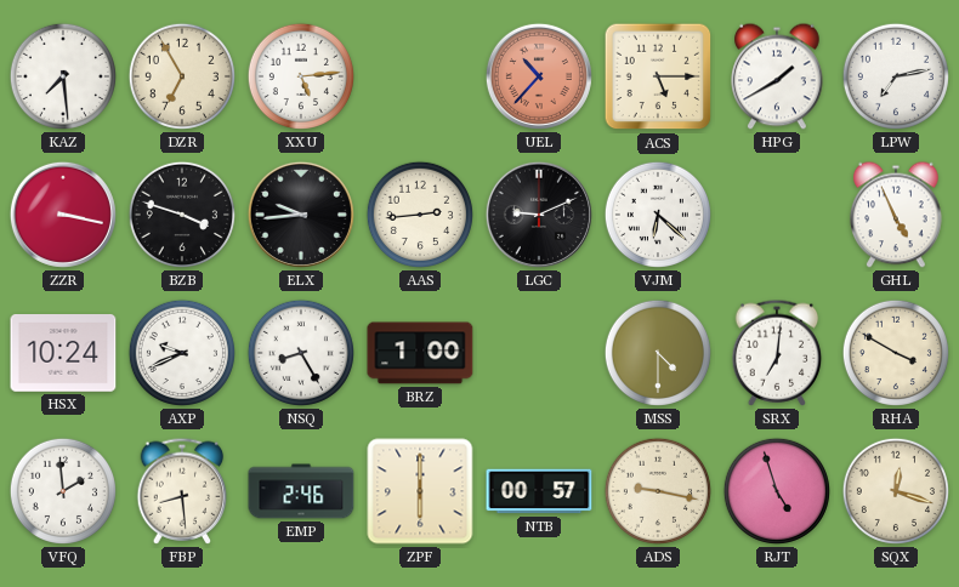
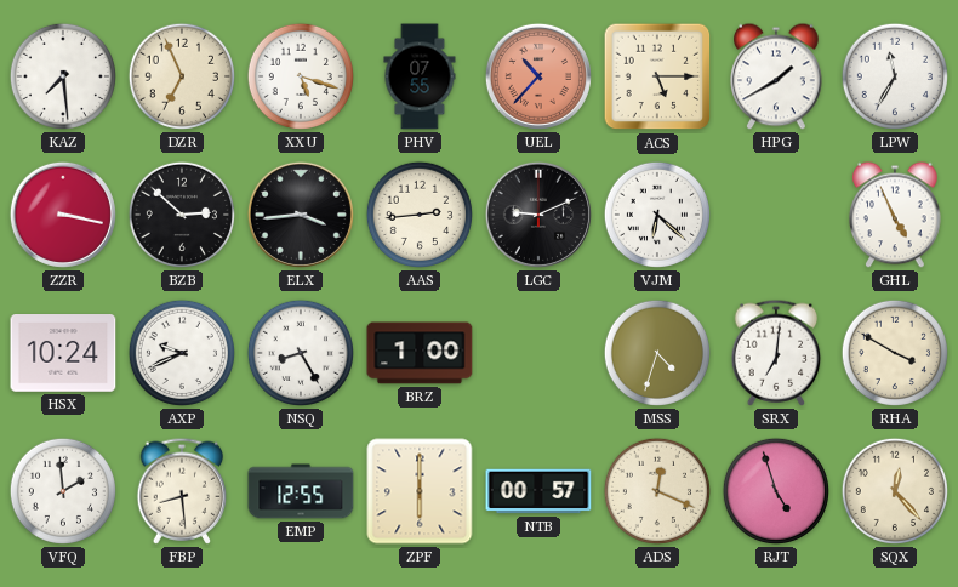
DZR: 6:55 -> 6:56 (182, 76)
XXU: 5:14 -> 5:18 (301, 76)
PHV: none -> 07:55 (420, 76)
LPW: 7:13 -> 11:35 (895, 76)
BZB: 3:48 -> 2:52 (182, 215)
ELX: 9:44 -> 3:44 (301, 215)
MSS: 4:30 -> 4:33 (657, 353)
EMP: 2:46 -> 12:55 (301, 491)
ADS: 9:17 -> 12:19 (657, 491)
SQX: 12:18 -> 12:23 (895, 491)
